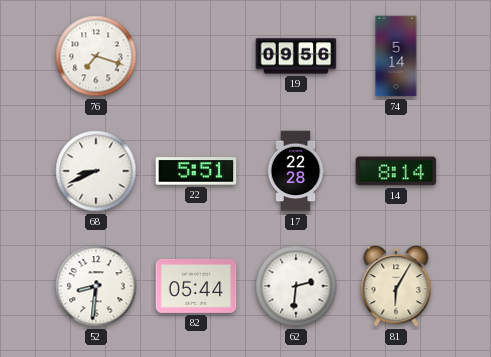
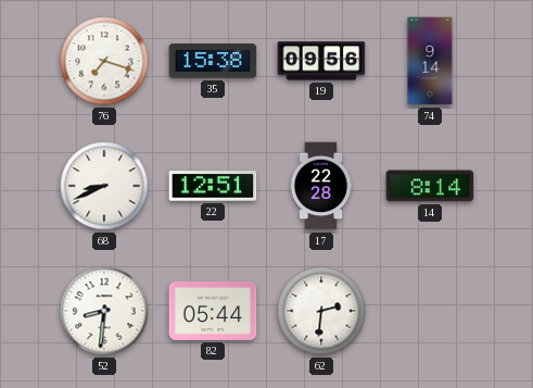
35: none -> 15:38 (213, 61)
74: 5:14 -> 9:14 (430, 61)
22: 5:51 -> 12:51 (213, 186)
81: 6:05 -> none (396, 286)
